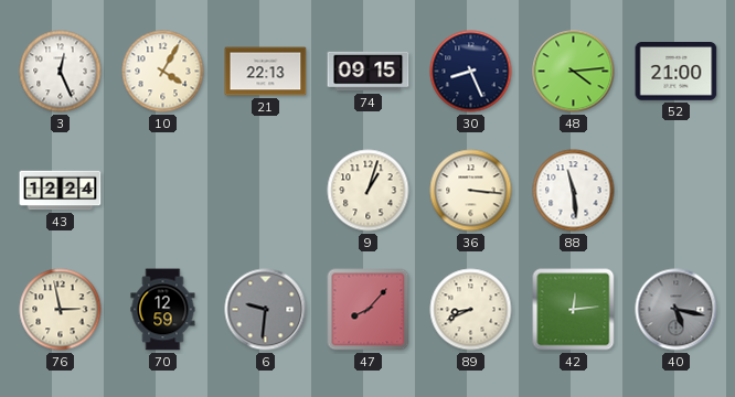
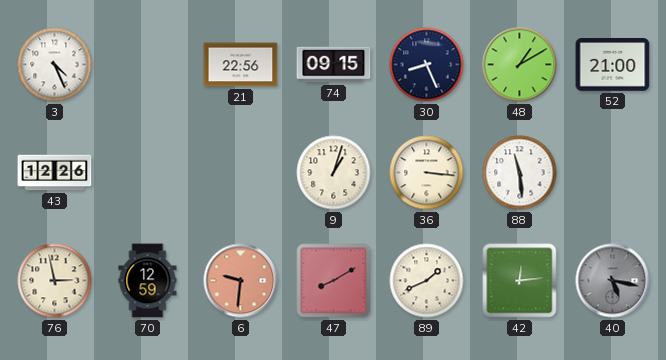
3: 12:26 -> 4:26 (55, 65)
10: 4:05 -> none (163, 72)
21: 22:13 -> 22:56 (241, 65)
48: 4:14 -> 1:10 (520, 65)
43: 12:24 -> 12:26 (55, 173)
6 dial: grey -> salmon (241, 281)
47: 8:07 -> 8:10 (334, 281)
89: 8:41 -> 1:41 (427, 281)
